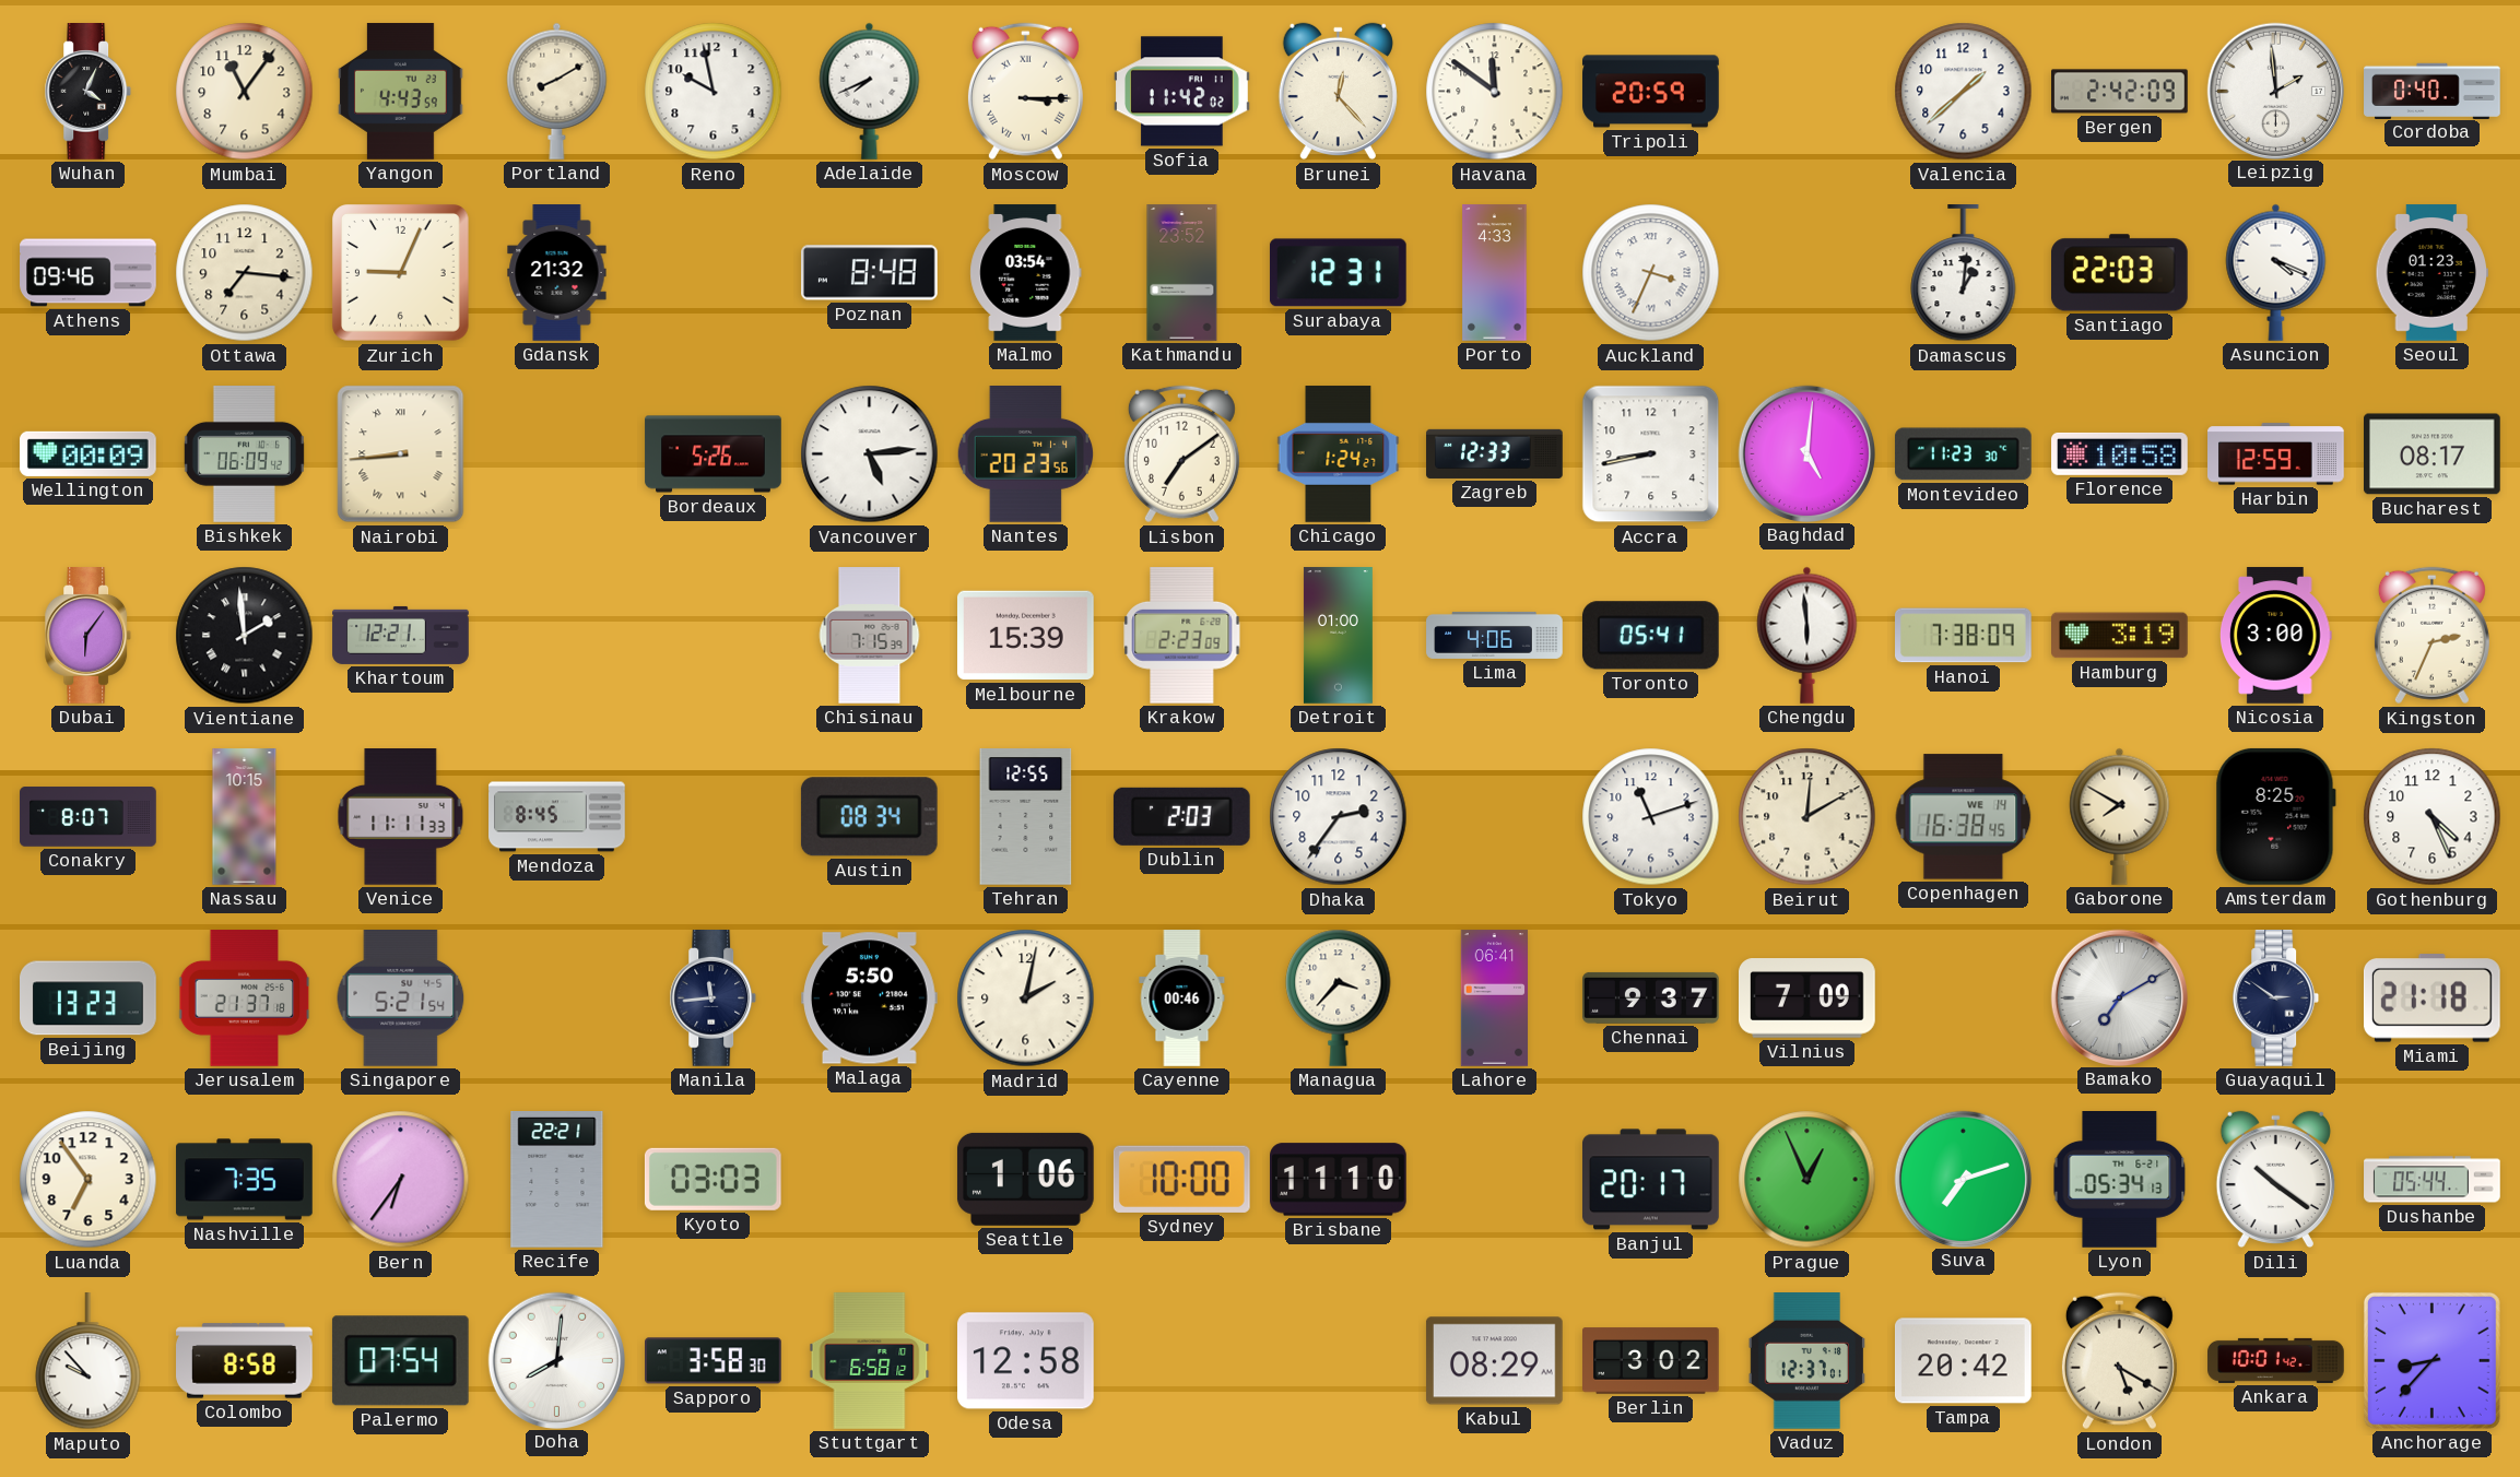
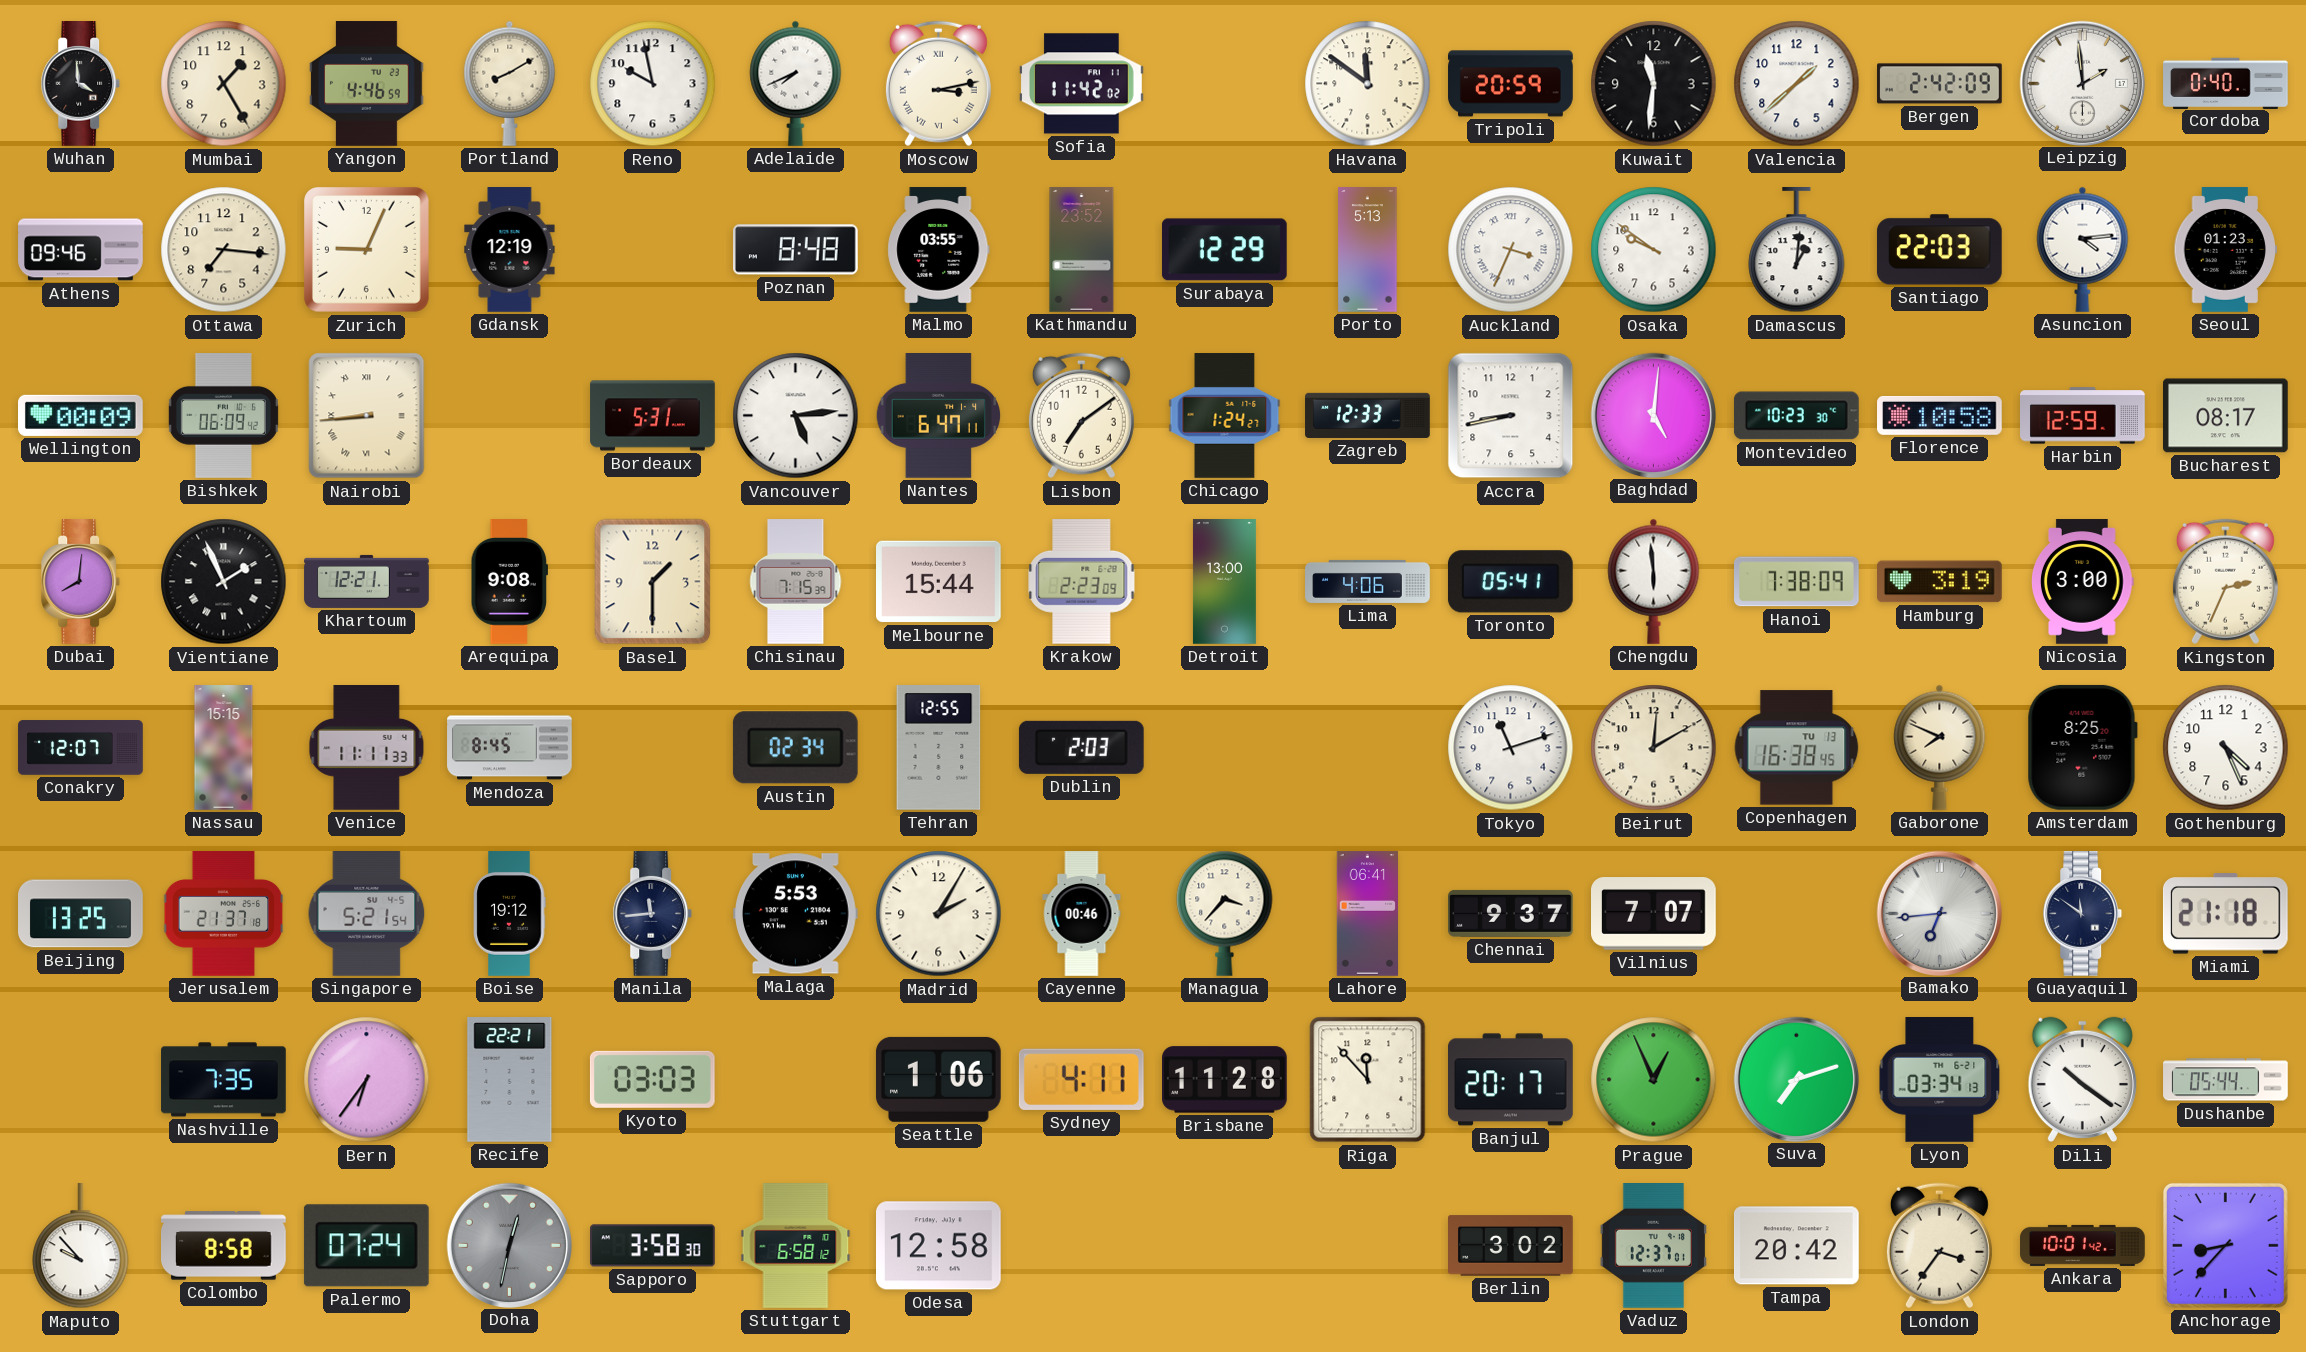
Wuhan: 4:04 -> 3:59 (81, 84)
Mumbai: 11:06 -> 1:25 (224, 84)
Yangon: 4:43 -> 4:46 (367, 84)
Moscow: 3:15 -> 3:13 (938, 84)
Brunei: 12:23 -> none (1338, 92)
Kuwait: none -> 11:31 (1654, 84)
Gdansk: 21:32 -> 12:19 (510, 250)
Malmo: 03:54 -> 03:55 (939, 250)
Surabaya: 12:31 -> 12:29 (1224, 250)
Porto: 4:33 -> 5:13 (1368, 250)
Osaka: none -> 9:51 (1654, 250)
Asuncion: 4:19 -> 4:14 (2083, 249)
Bordeaux: 5:26 -> 5:31 (653, 416)
Nantes: 20:23 -> 6:47 (939, 416)
Montevideo: 11:23 -> 10:23 (1796, 416)
Dubai: 6:06 -> 8:01 (81, 582)
Vientiane: 1:59 -> 1:56 (224, 582)
Arequipa: none -> 9:08 (509, 582)
Basel: none -> 1:30 (653, 582)
Melbourne: 15:39 -> 15:44 (939, 582)
Detroit: 01:00 -> 13:00 (1224, 582)
Conakry: 8:07 -> 12:07 (81, 748)
Nassau: 10:15 -> 15:15 (224, 748)
Austin: 08:34 -> 02:34 (795, 748)
Dhaka: 2:36 -> none (1339, 817)
Copenhagen date: WE 14 -> TU 13 (1797, 748)
Gaborone: 7:50 -> 7:49 (1940, 747)
Beijing: 13:23 -> 13:25 (81, 914)
Boise: none -> 19:12 (510, 914)
Malaga: 5:50 -> 5:53 (796, 914)
Madrid: 2:02 -> 2:05 (939, 914)
Vilnius: 7:09 -> 7:07 (1654, 914)
Bamako: 7:10 -> 6:44 (1939, 913)
Guayaquil: 2:51 -> 11:51 (2083, 914)
Luanda: 6:54 -> none (89, 1180)
Sydney: 10:00 -> 4:11 (1081, 1079)
Brisbane: 11:10 -> 11:28 (1225, 1080)
Riga: none -> 11:53 (1368, 1080)
Lyon: 05:34 -> 03:34 (1940, 1080)
Palermo: 07:54 -> 07:24 (366, 1246)
Doha: 8:01 -> 12:32 (509, 1245)
Doha dial: white -> grey (509, 1245)
Kabul: 08:29 -> none (1495, 1361)
London: 5:20 -> 3:36 (1939, 1246)
